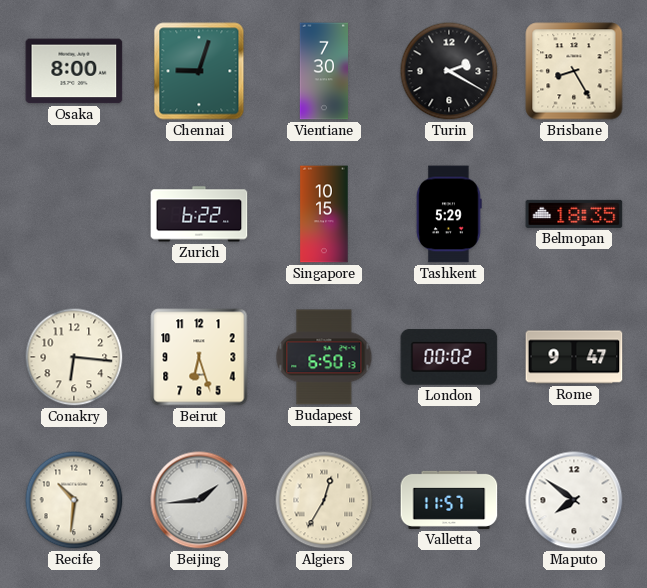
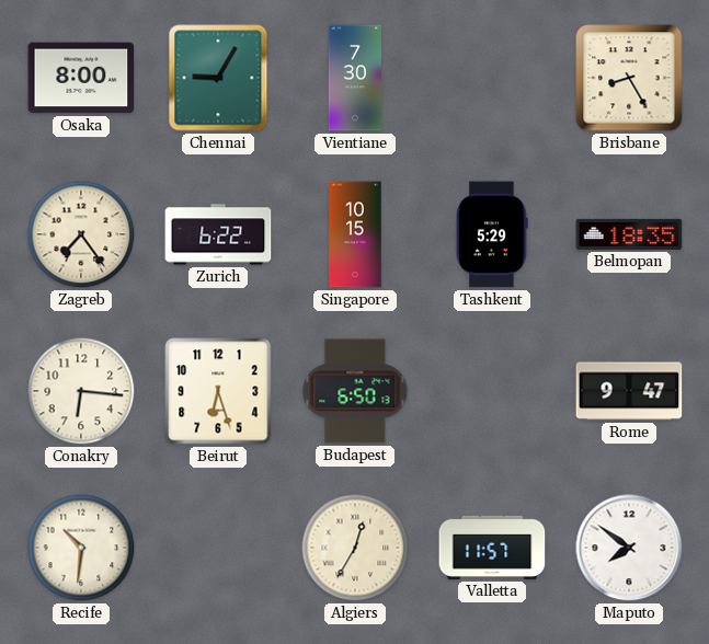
Chennai: 9:03 -> 9:05 (218, 78)
Turin: 2:20 -> none (449, 71)
Zagreb: none -> 7:24 (81, 234)
London: 00:02 -> none (449, 357)
Beijing: 1:44 -> none (199, 500)
